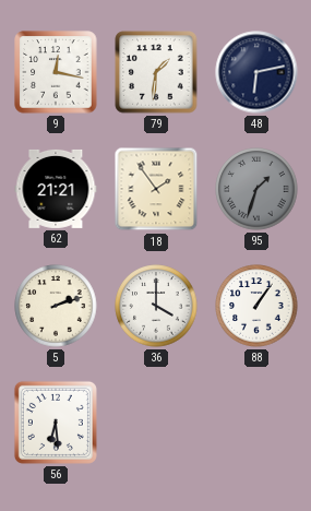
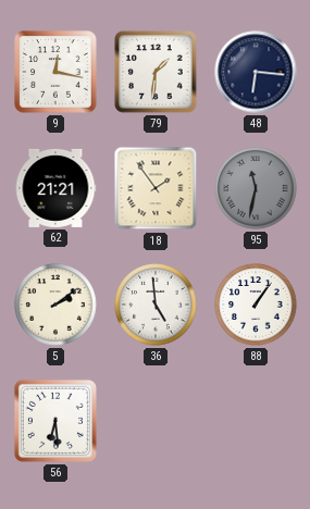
48: 6:13 -> 6:16 (256, 72)
95: 1:33 -> 11:32 (256, 188)
5: 2:12 -> 2:09 (55, 305)
36: 4:00 -> 4:59 (156, 305)
